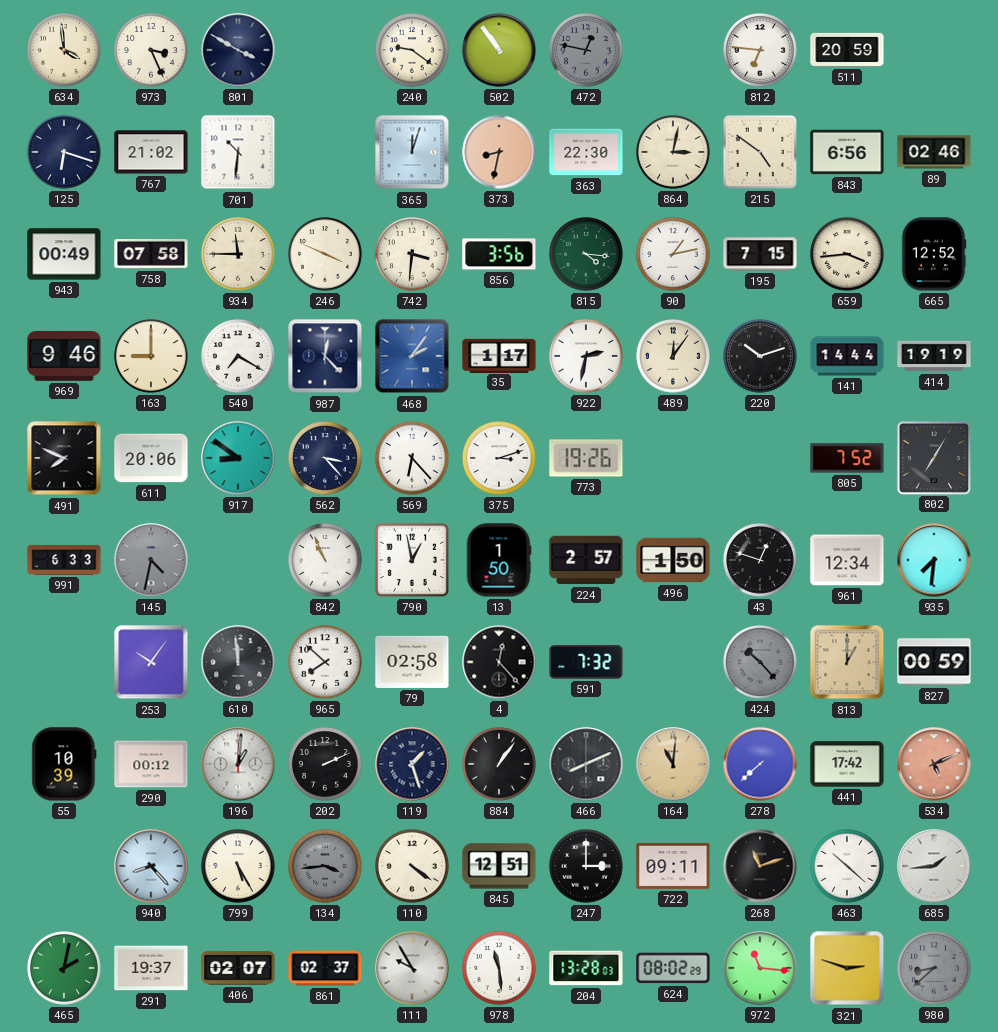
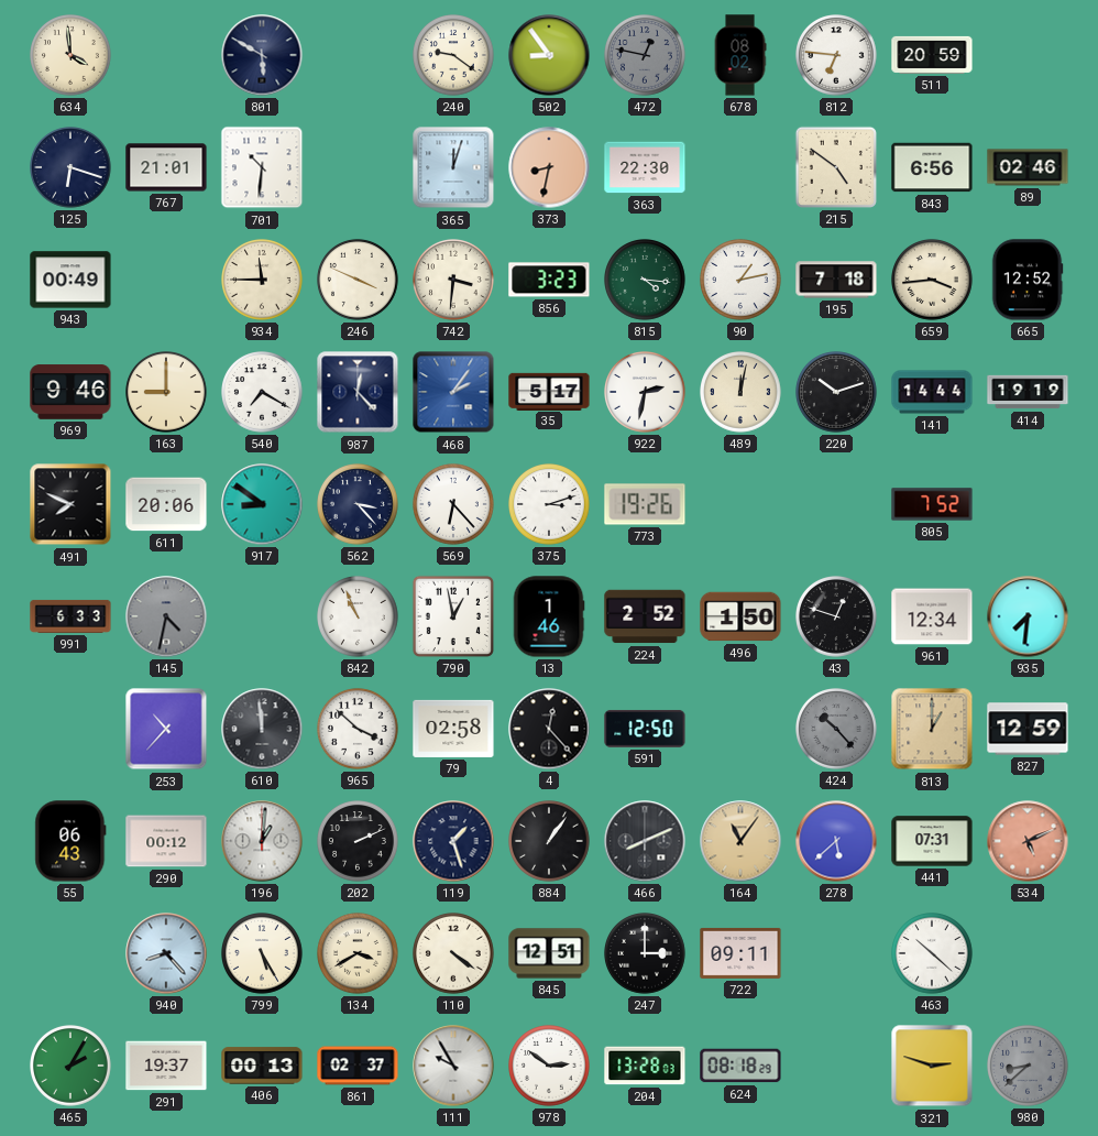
973: 3:26 -> none (152, 51)
801: 3:50 -> 5:50 (262, 55)
502: 10:54 -> 8:54 (549, 55)
678: none -> 08:02 (740, 55)
767: 21:02 -> 21:01 (166, 167)
864: 3:02 -> none (674, 153)
758: 07:58 -> none (151, 255)
856: 3:56 -> 3:23 (549, 280)
195: 7:15 -> 7:18 (836, 280)
35: 1:17 -> 5:17 (549, 391)
489: 12:06 -> 12:02 (742, 393)
802: 7:05 -> none (933, 457)
13: 1:50 -> 1:46 (549, 616)
224: 2:57 -> 2:52 (645, 616)
253: 10:06 -> 10:37 (166, 729)
965: 7:52 -> 3:52 (359, 730)
591: 7:32 -> 12:50 (645, 729)
827: 00:59 -> 12:59 (1028, 729)
55: 10:39 -> 06:43 (70, 841)
164: 11:01 -> 11:06 (740, 841)
278: 7:38 -> 5:38 (836, 841)
441: 17:42 -> 07:31 (932, 841)
134: 3:44 -> 3:40 (359, 954)
134 dial: grey -> cream (359, 954)
268: 11:12 -> none (760, 866)
685: 1:44 -> none (934, 866)
465: 2:02 -> 2:05 (72, 1067)
406: 02:07 -> 00:13 (262, 1066)
978: 11:29 -> 2:51 (550, 1067)
624: 08:02 -> 08:18 (740, 1066)
972: 11:16 -> none (760, 968)
